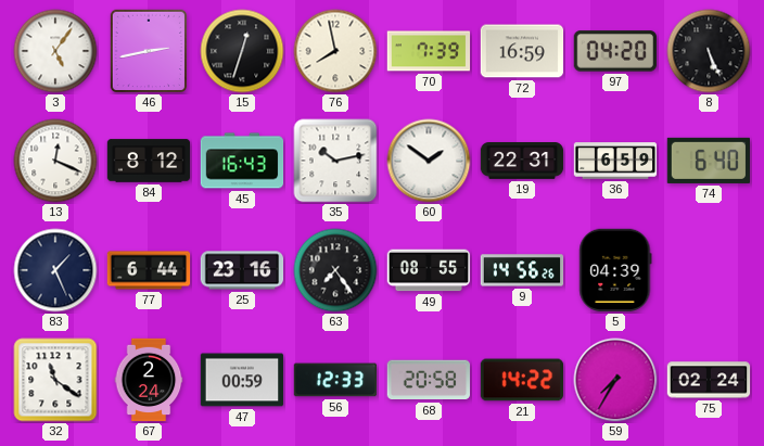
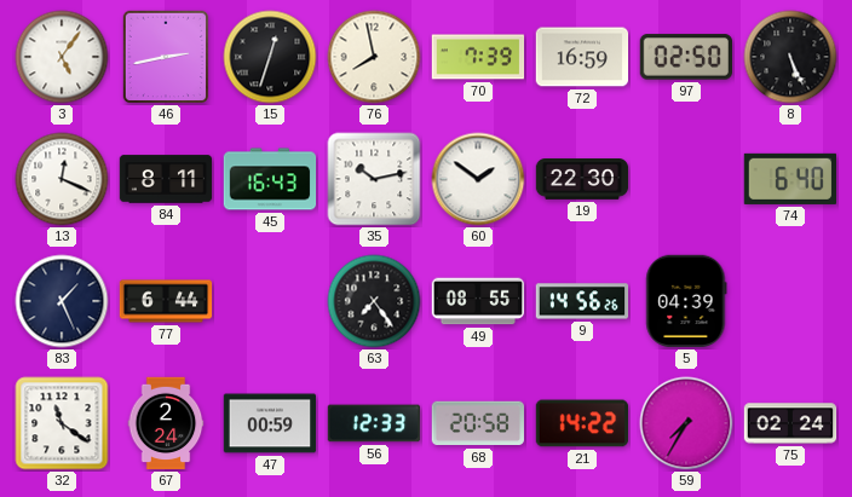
97: 04:20 -> 02:50 (685, 57)
84: 8:12 -> 8:11 (166, 179)
19: 22:31 -> 22:30 (582, 179)
36: 6:59 -> none (615, 161)
25: 23:16 -> none (242, 270)
